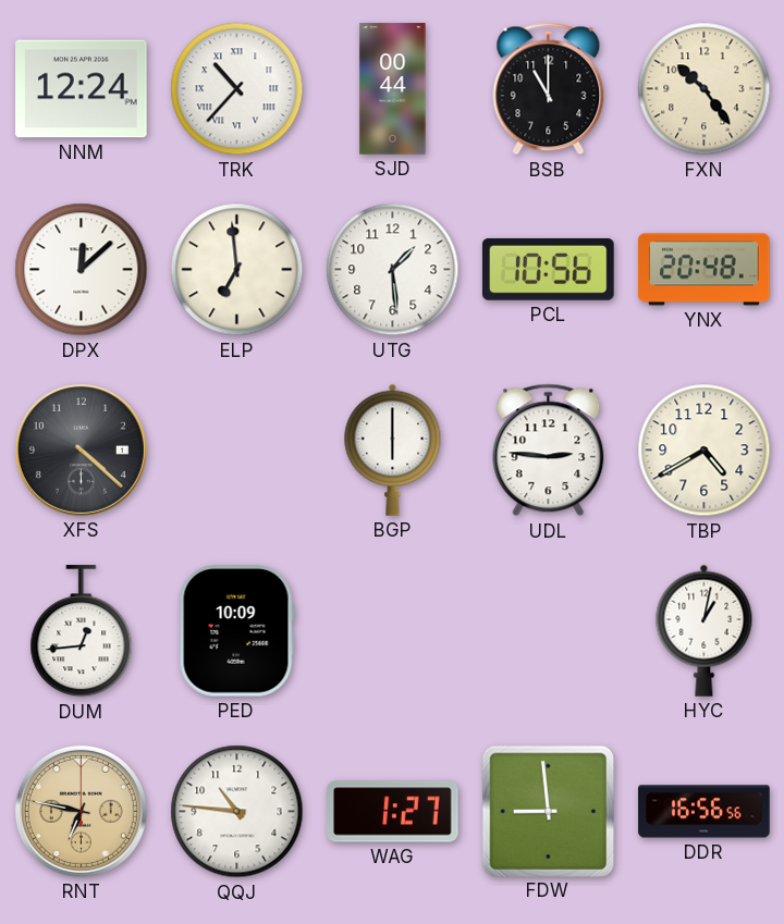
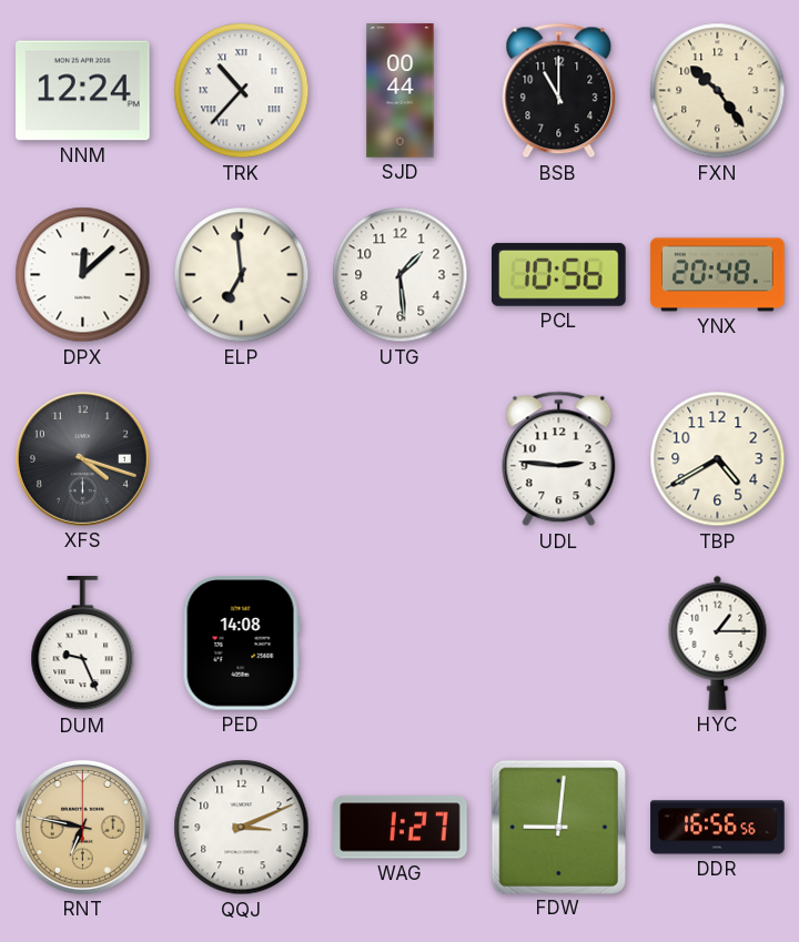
XFS: 4:22 -> 4:18 (82, 458)
BGP: 6:00 -> none (393, 449)
DUM: 12:44 -> 9:26 (83, 644)
PED: 10:09 -> 14:08 (241, 644)
HYC: 1:02 -> 1:15 (718, 642)
QQJ: 10:46 -> 3:11 (242, 828)
FDW: 8:59 -> 9:01 (558, 827)
